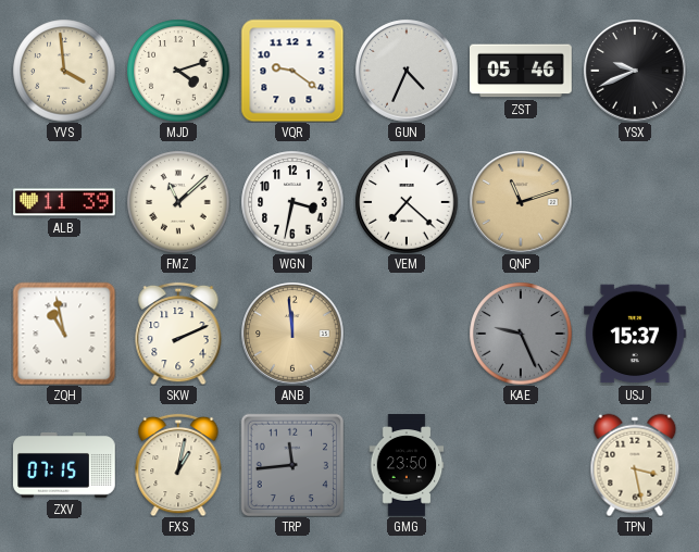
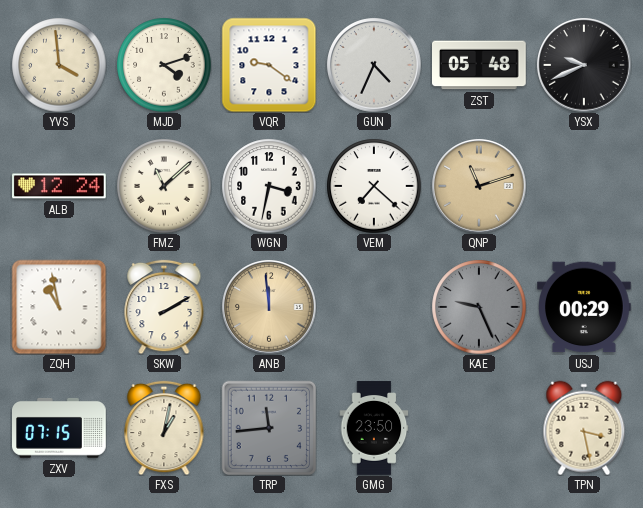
ZST: 05:46 -> 05:48 (480, 65)
ALB: 11:39 -> 12:24 (60, 186)
SKW: 2:11 -> 2:10 (164, 307)
USJ: 15:37 -> 00:29 (585, 307)
